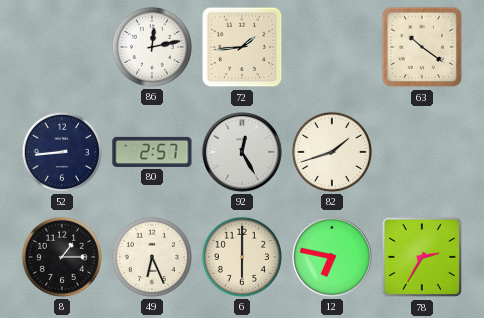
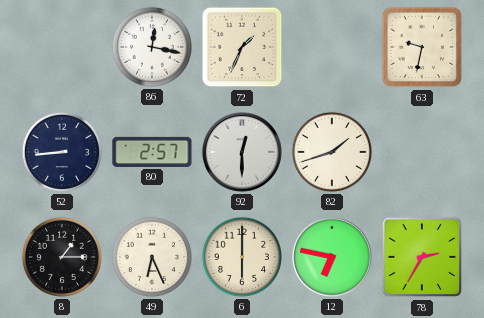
86: 12:13 -> 12:17 (152, 47)
72: 1:44 -> 1:34 (242, 47)
63: 10:21 -> 9:32 (422, 47)
92: 12:25 -> 12:30 (242, 152)
